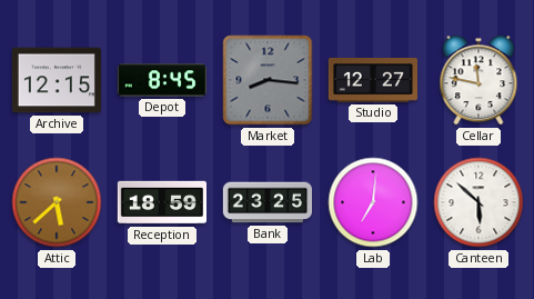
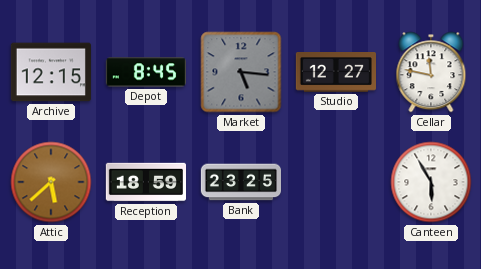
Market: 8:16 -> 5:16 (241, 72)
Lab: 7:01 -> none (373, 202)
Canteen: 5:52 -> 5:55 (431, 182)
